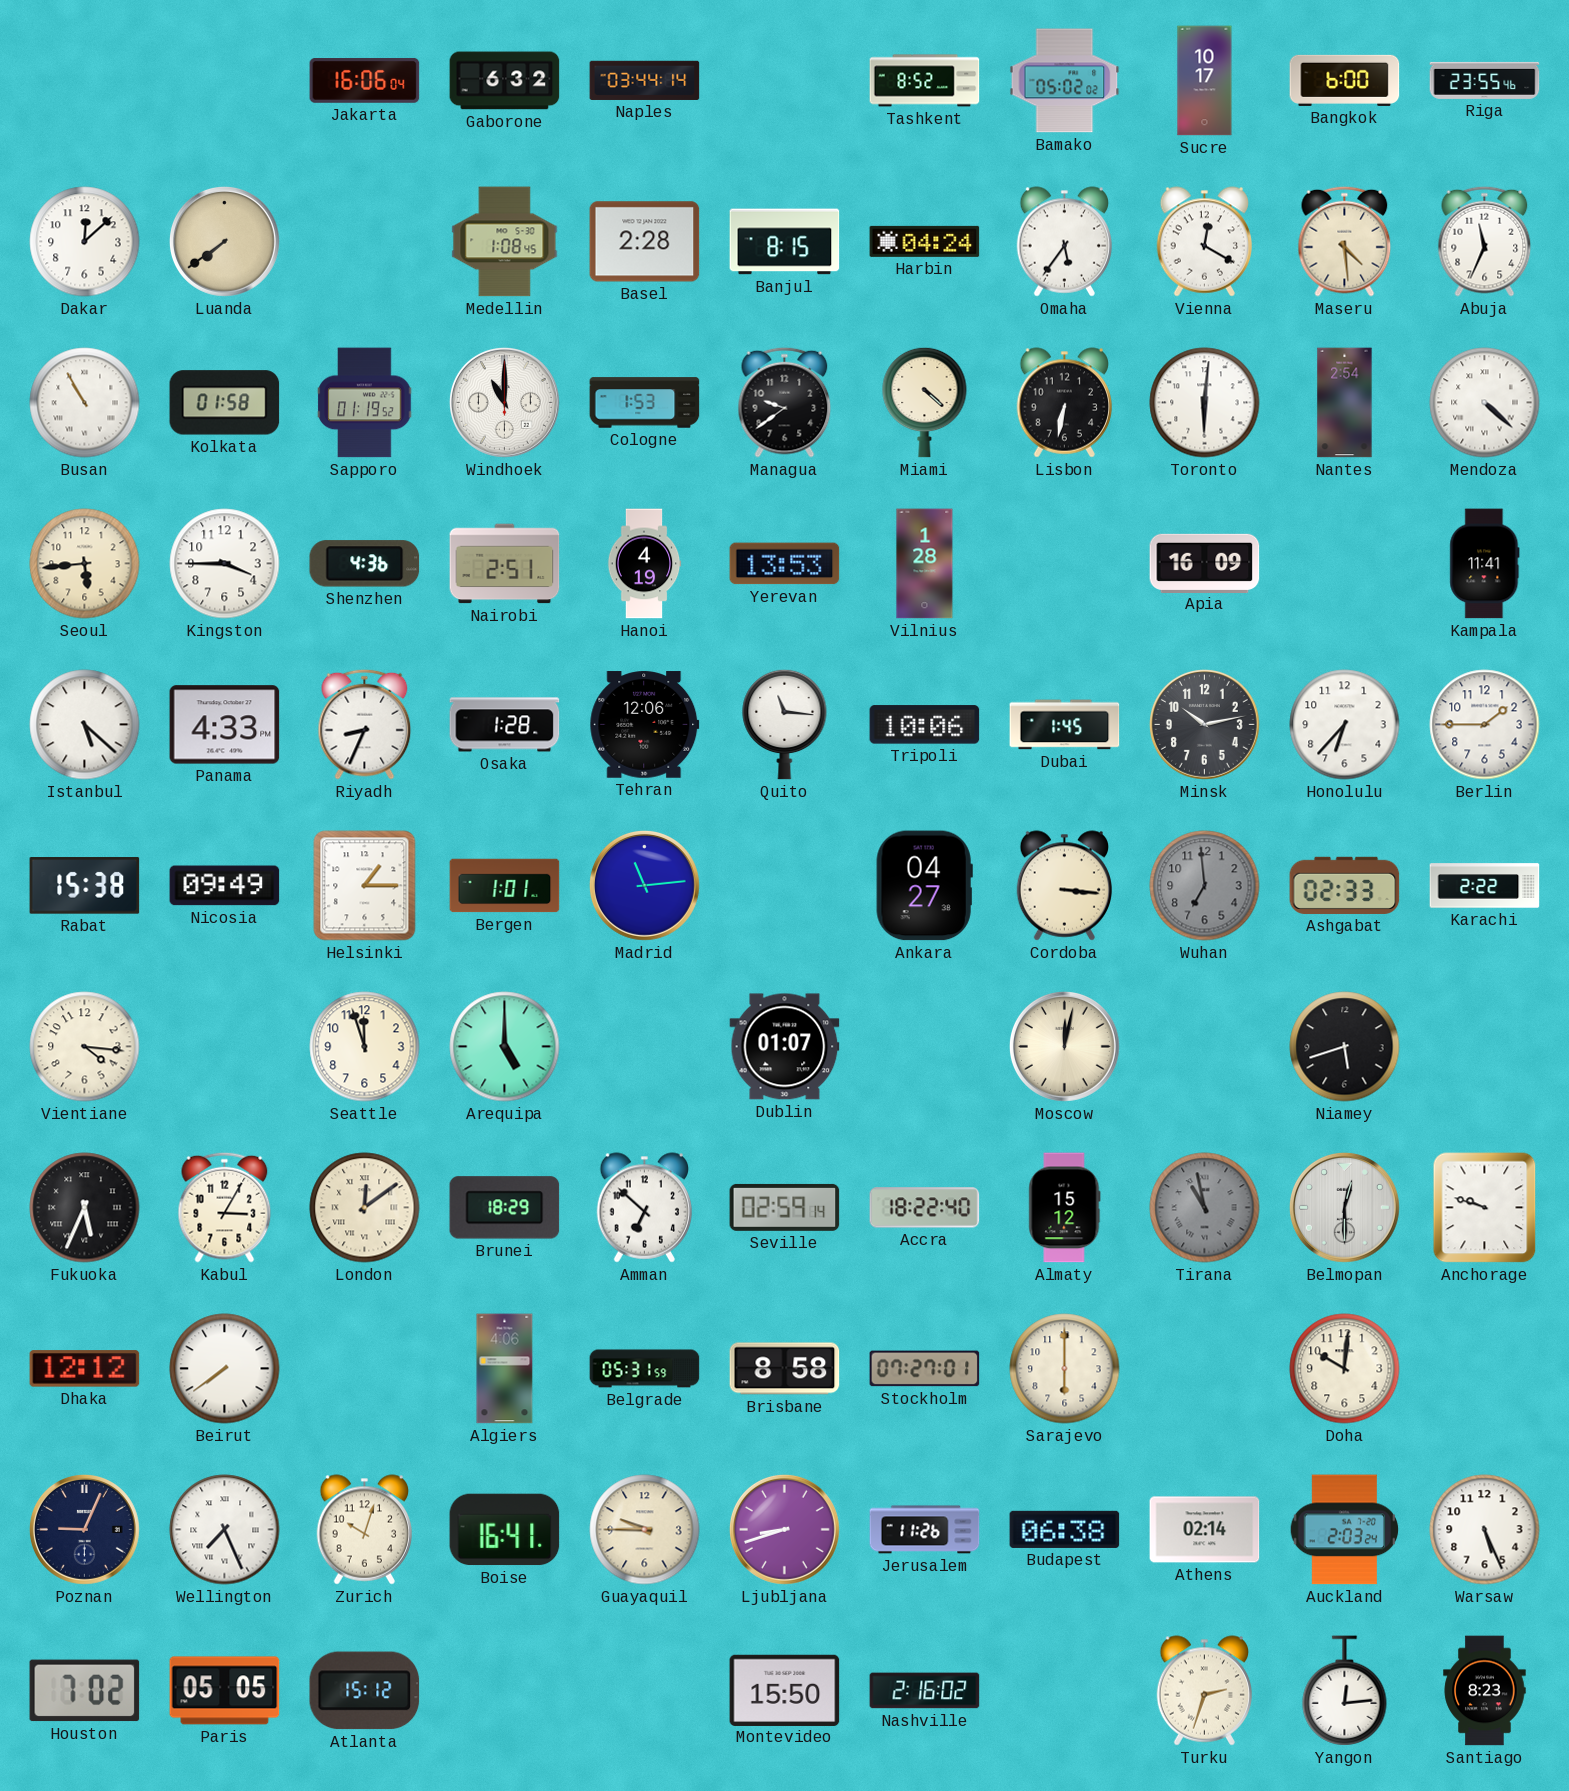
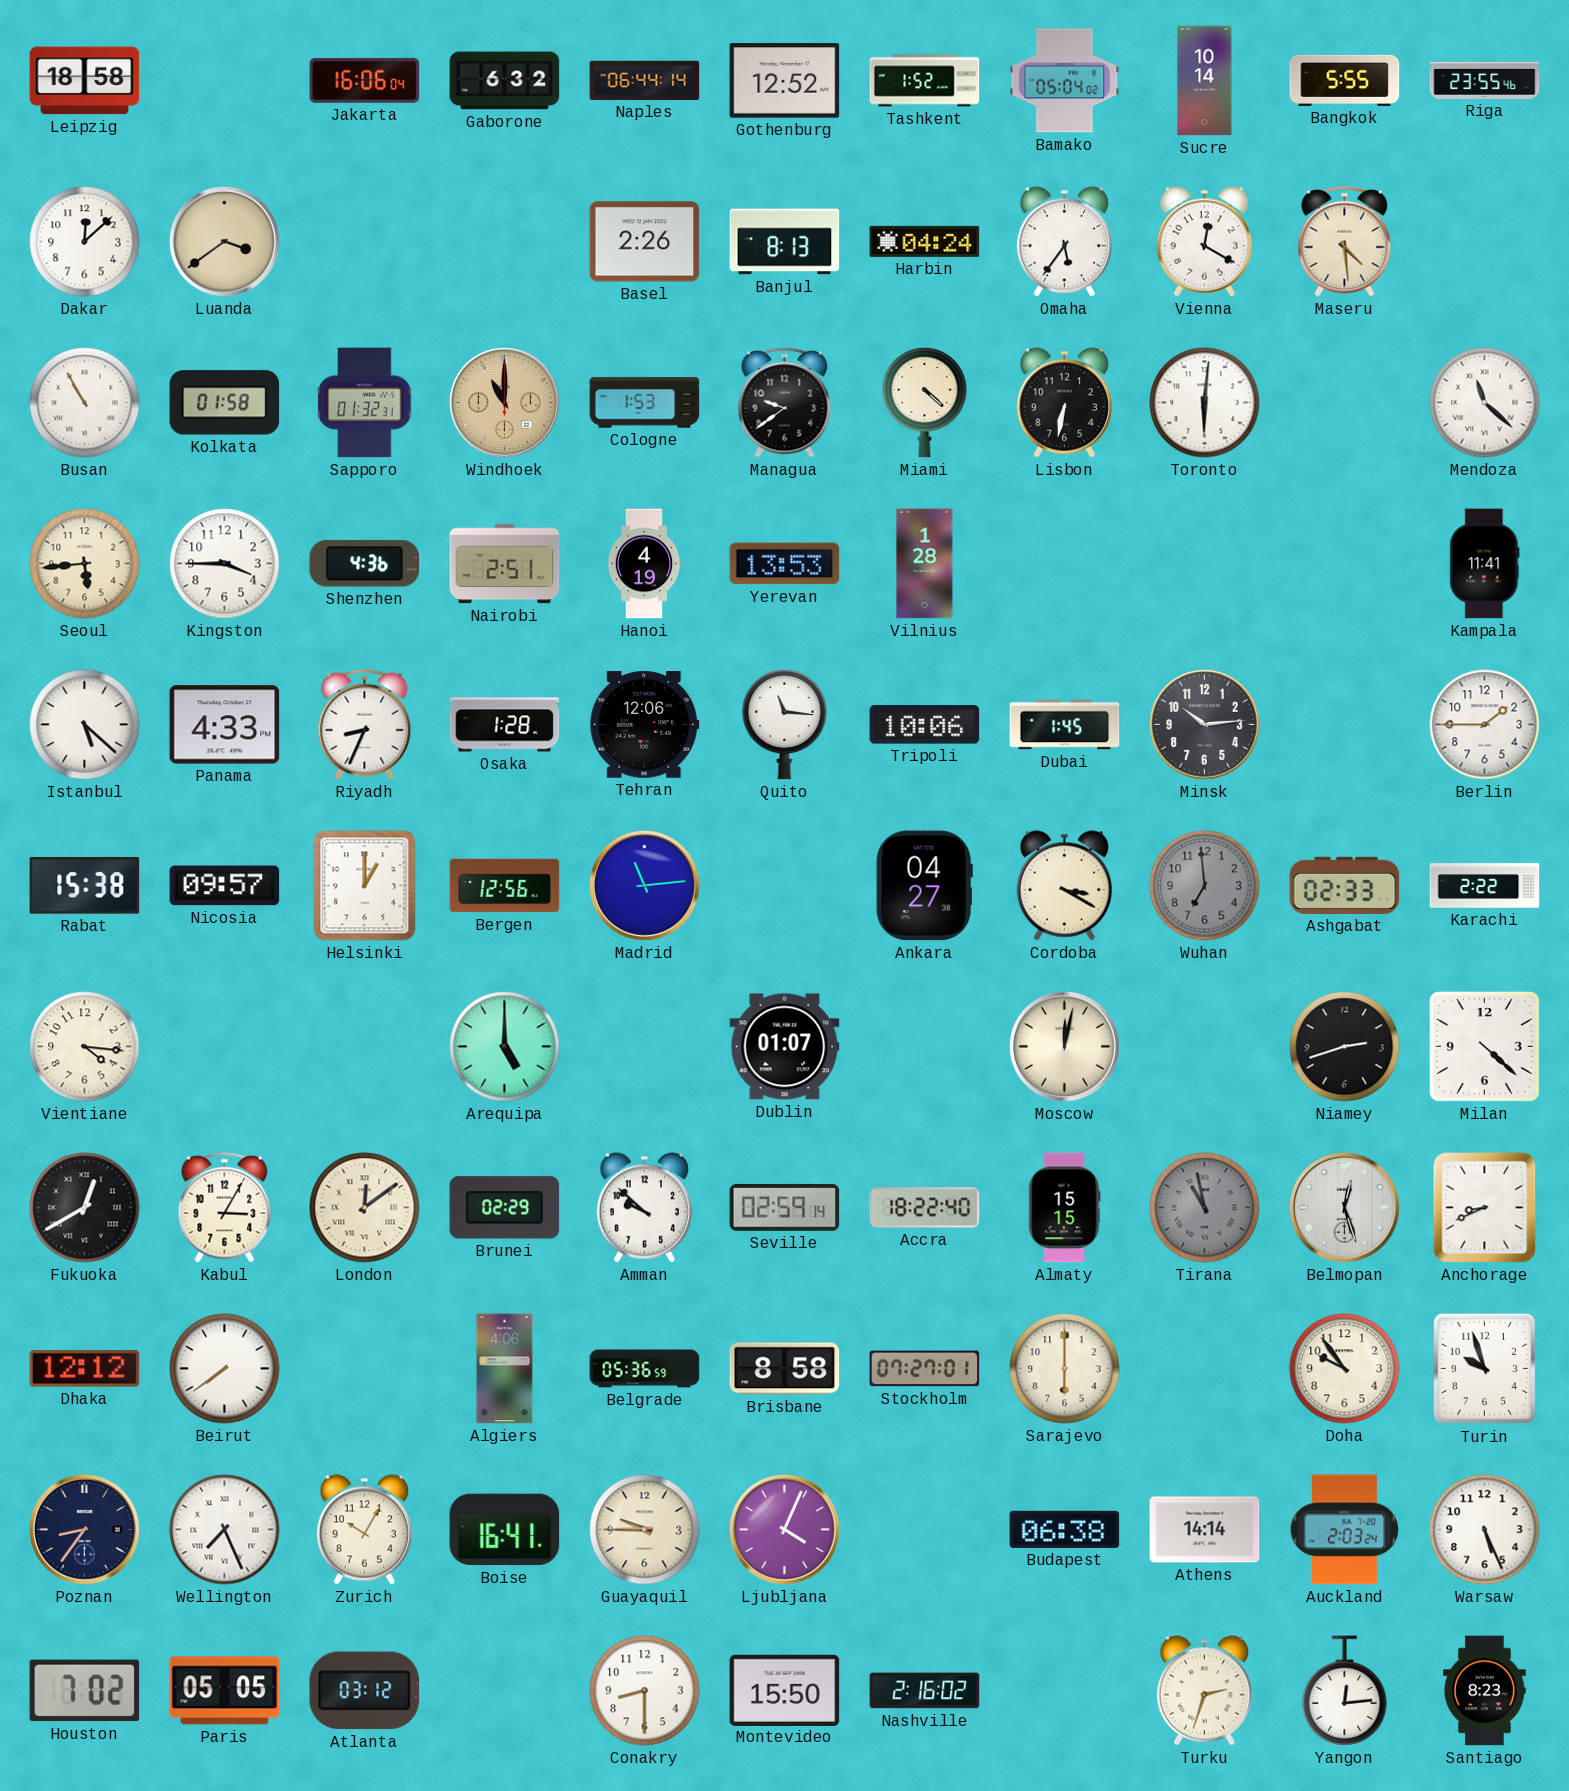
Leipzig: none -> 18:58 (85, 81)
Naples: 03:44 -> 06:44 (645, 80)
Gothenburg: none -> 12:52 (785, 81)
Tashkent: 8:52 -> 1:52 (925, 81)
Bamako: 05:02 -> 05:04 (1065, 81)
Sucre: 10:17 -> 10:14 (1205, 81)
Bangkok: 6:00 -> 5:55 (1345, 80)
Luanda: 7:39 -> 3:39 (224, 241)
Medellin: 1:08 -> none (505, 242)
Basel: 2:28 -> 2:26 (645, 242)
Banjul: 8:15 -> 8:13 (785, 242)
Abuja: 11:34 -> none (1485, 241)
Sapporo: 01:19 -> 01:32 (365, 403)
Windhoek dial: white -> champagne (504, 402)
Nantes: 2:54 -> none (1345, 403)
Mendoza: 4:22 -> 11:22 (1485, 403)
Apia: 16:09 -> none (1205, 563)
Minsk: 10:13 -> 10:14 (1204, 724)
Honolulu: 6:37 -> none (1345, 725)
Nicosia: 09:49 -> 09:57 (225, 886)
Helsinki: 1:15 -> 1:00 (365, 886)
Bergen: 1:01 -> 12:56 (505, 886)
Cordoba: 3:16 -> 3:20 (1064, 886)
Seattle: 11:57 -> none (365, 1047)
Niamey: 5:42 -> 2:42 (1345, 1047)
Milan: none -> 4:22 (1484, 1046)
Fukuoka: 5:34 -> 12:40 (85, 1208)
Brunei: 18:29 -> 02:29 (505, 1208)
Amman: 6:52 -> 9:52 (644, 1208)
Almaty: 15:12 -> 15:15 (1065, 1208)
Belmopan: 12:30 -> 12:27 (1344, 1207)
Anchorage: 9:48 -> 8:41 (1485, 1208)
Belgrade: 05:31 -> 05:36 (645, 1369)
Doha: 10:01 -> 9:54 (1345, 1369)
Turin: none -> 9:57 (1485, 1369)
Poznan: 9:04 -> 8:36 (84, 1529)
Zurich: 10:03 -> 10:05 (364, 1530)
Ljubljana: 8:42 -> 4:04 (784, 1529)
Jerusalem: 11:26 -> none (925, 1530)
Athens: 02:14 -> 14:14 (1205, 1530)
Atlanta: 15:12 -> 03:12 (365, 1691)
Conakry: none -> 8:30 (645, 1691)
